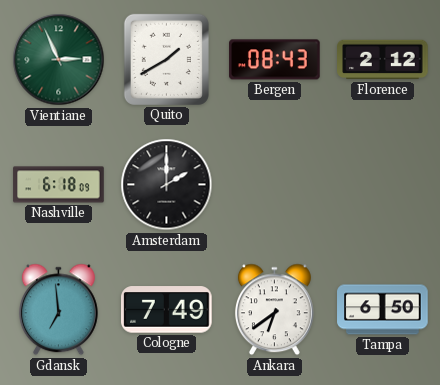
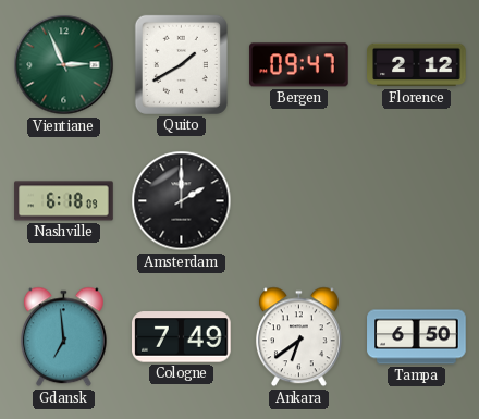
Bergen: 08:43 -> 09:47 (299, 65)
